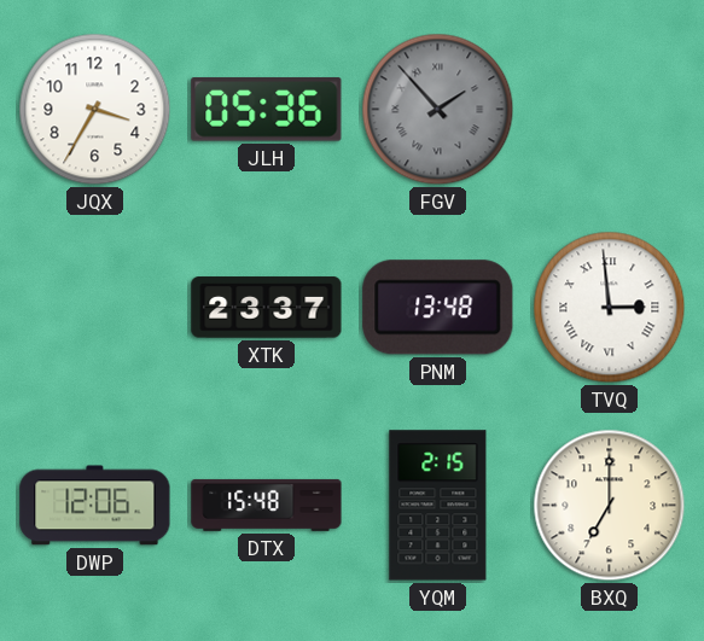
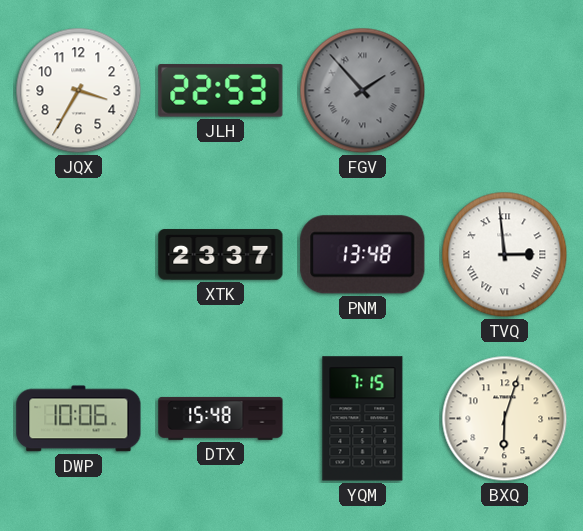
JLH: 05:36 -> 22:53 (221, 91)
DWP: 12:06 -> 10:06 (79, 419)
YQM: 2:15 -> 7:15 (363, 419)
BXQ: 7:00 -> 6:03 (505, 419)
